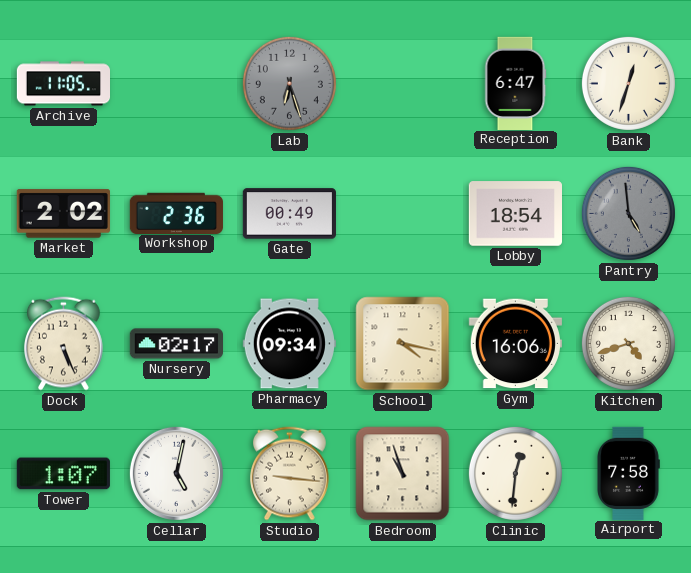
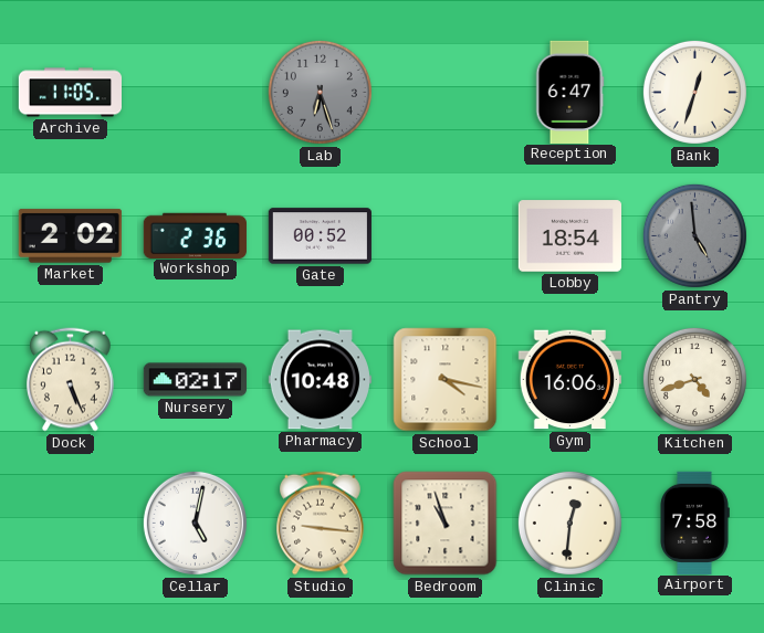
Gate: 00:49 -> 00:52 (320, 236)
Pharmacy: 09:34 -> 10:48 (320, 380)
Tower: 1:07 -> none (63, 474)
